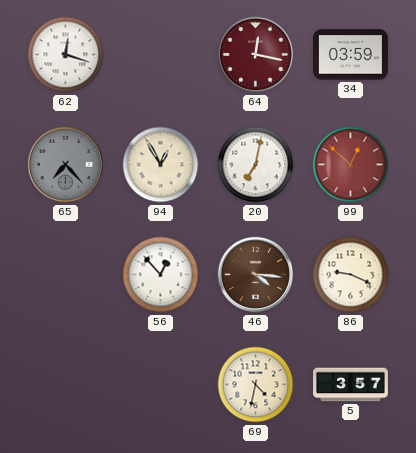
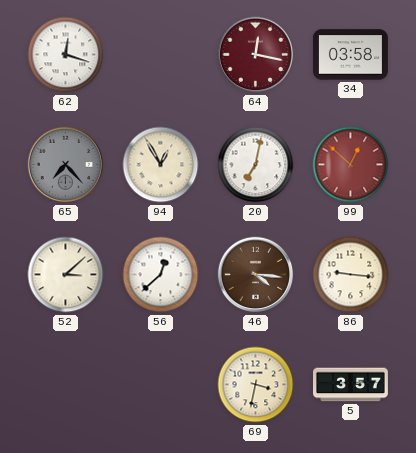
34: 03:59 -> 03:58 (350, 55)
52: none -> 3:08 (66, 275)
56: 12:53 -> 12:38 (161, 275)
86: 9:19 -> 9:16 (351, 275)
69: 4:32 -> 3:32 (256, 385)
